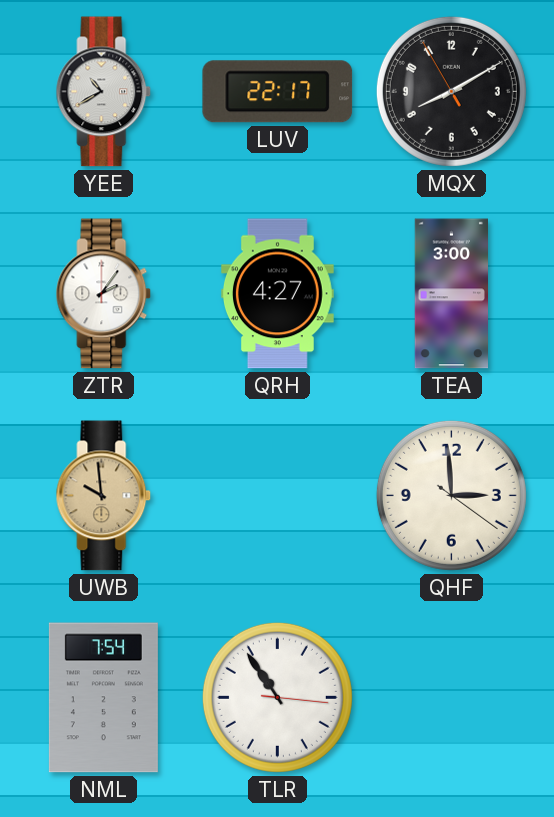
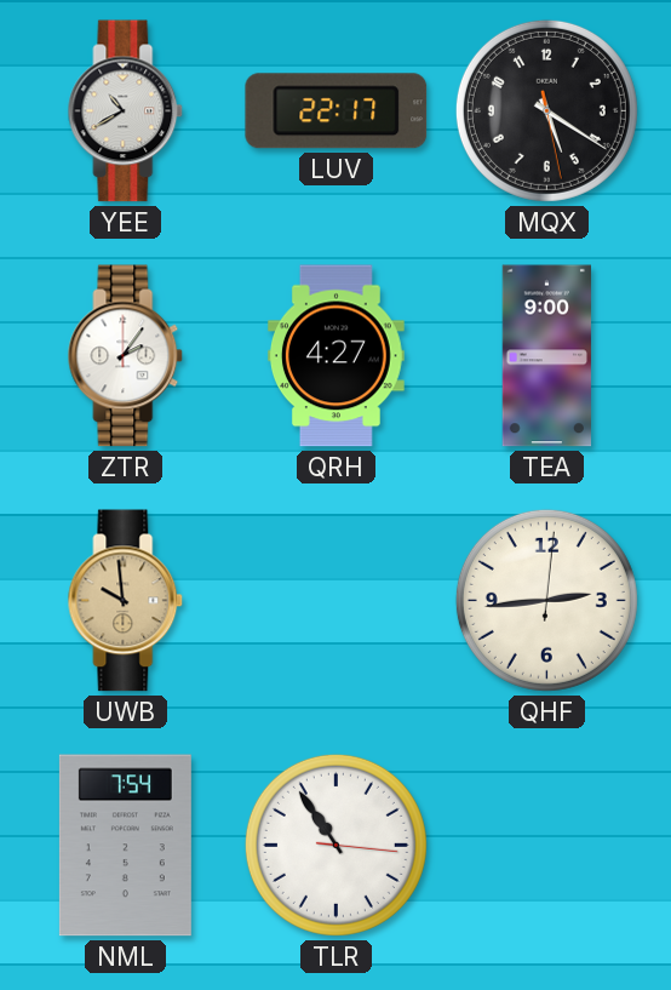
MQX: 8:09 -> 5:20 (546, 110)
TEA: 3:00 -> 9:00 (546, 356)
QHF: 2:59 -> 2:44 (546, 600)
